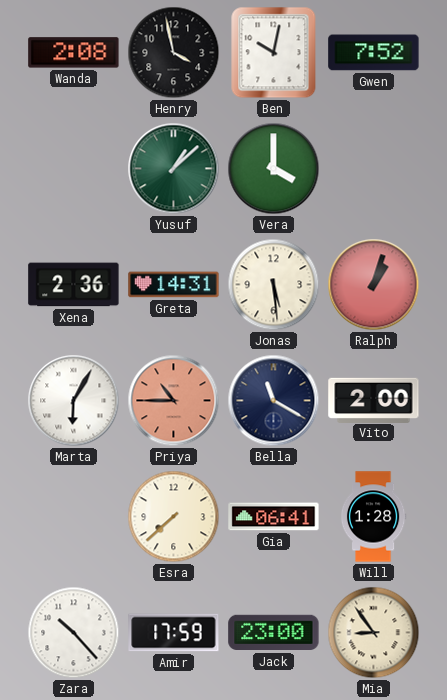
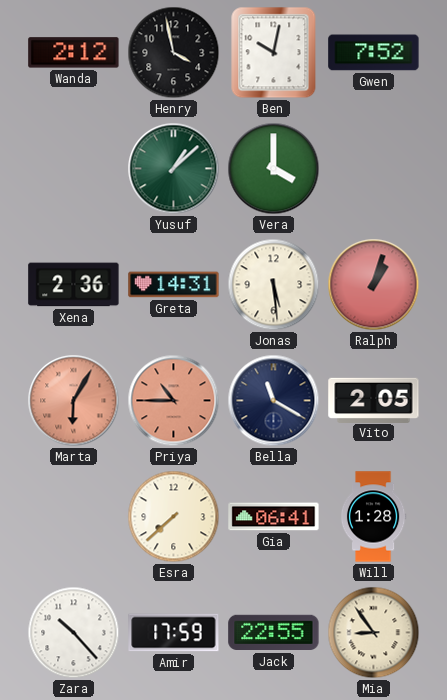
Wanda: 2:08 -> 2:12 (74, 53)
Marta dial: white -> salmon (74, 401)
Vito: 2:00 -> 2:05 (374, 400)
Jack: 23:00 -> 22:55 (274, 633)
